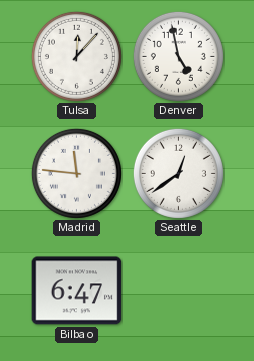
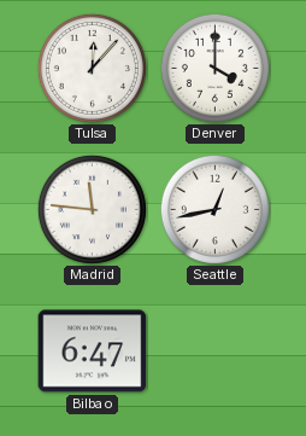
Denver: 4:58 -> 4:00 (214, 68)
Seattle: 12:39 -> 12:43 (214, 209)
